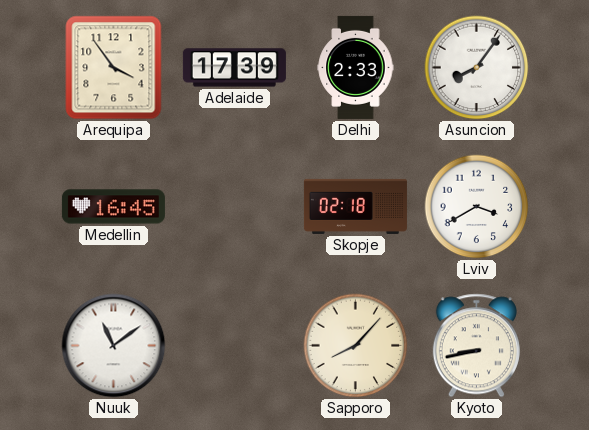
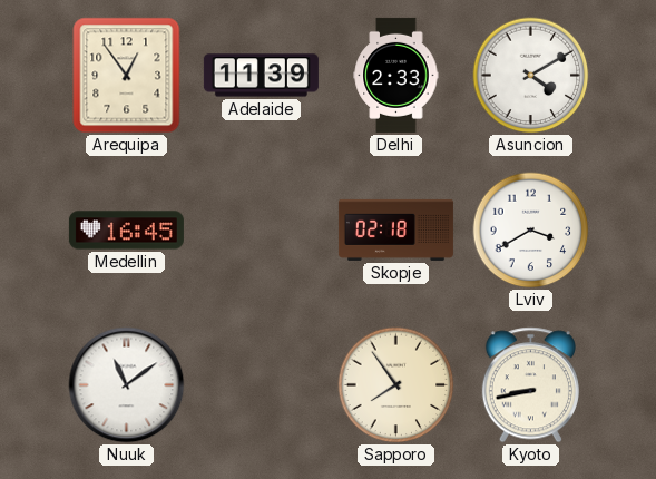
Arequipa: 3:54 -> 12:54 (127, 76)
Adelaide: 17:39 -> 11:39 (261, 76)
Asuncion: 8:06 -> 4:10 (531, 76)
Sapporo: 8:07 -> 7:54 (396, 385)
